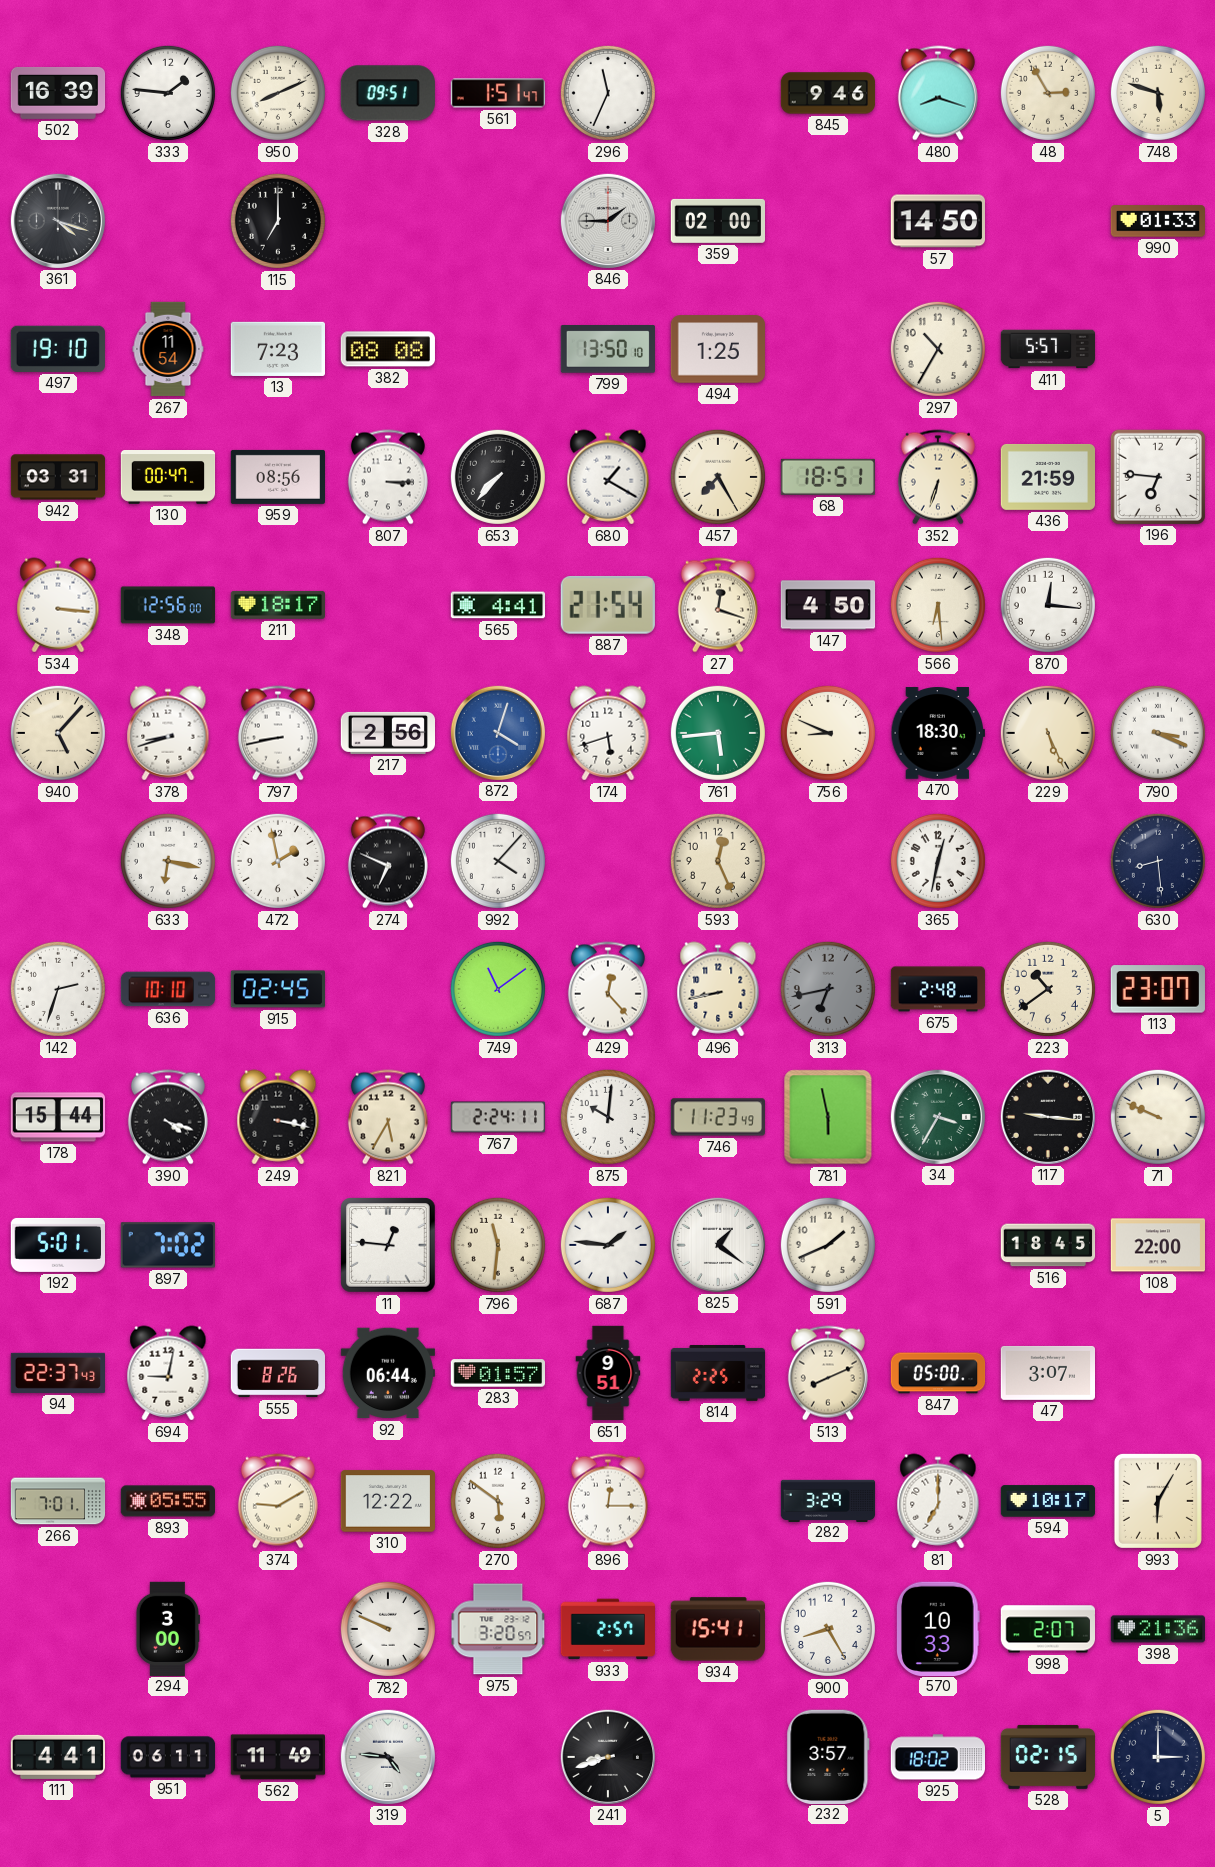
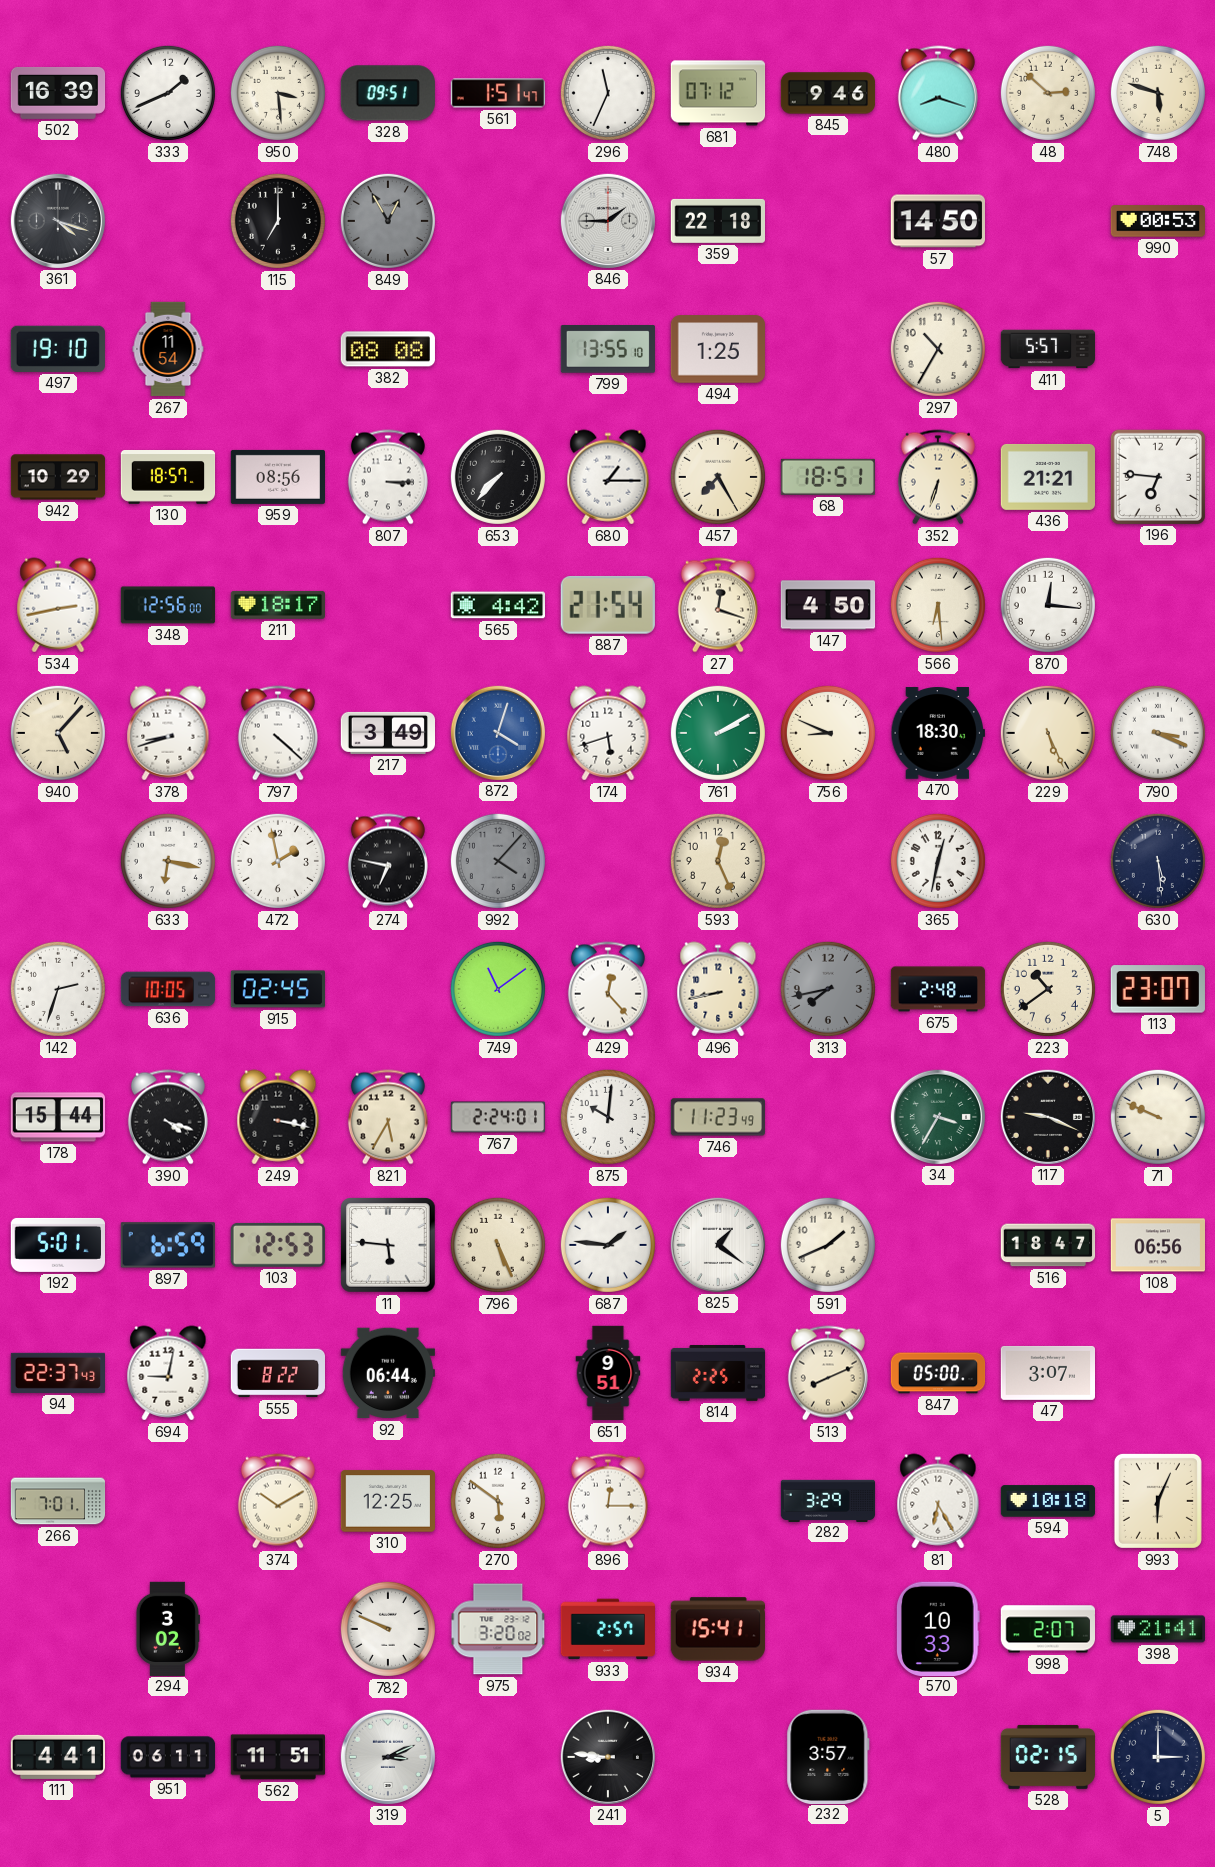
333: 1:46 -> 1:41 (168, 93)
950: 8:11 -> 3:29 (278, 93)
681: none -> 07:12 (718, 93)
48: 2:55 -> 2:52 (1048, 93)
849: none -> 12:55 (388, 221)
359: 02:00 -> 22:18 (718, 221)
990: 01:33 -> 00:53 (1157, 221)
13: 7:23 -> none (277, 349)
799: 13:50 -> 13:55 (608, 350)
942: 03:31 -> 10:29 (58, 477)
130: 00:47 -> 18:57 (168, 478)
680: 1:20 -> 1:15 (608, 477)
436: 21:59 -> 21:21 (1047, 477)
534: 3:16 -> 2:43 (58, 605)
565: 4:41 -> 4:42 (497, 605)
797: 8:43 -> 4:22 (278, 733)
217: 2:56 -> 3:49 (387, 733)
761: 5:44 -> 2:10 (718, 733)
274: 6:49 -> 6:47 (388, 861)
992 dial: white -> grey (498, 861)
630: 8:29 -> 5:29 (1158, 861)
636: 10:10 -> 10:05 (168, 989)
313: 6:43 -> 7:43 (828, 989)
767: 2:24:11 -> 2:24:01 (498, 1117)
781: 5:58 -> none (828, 1117)
117: 9:16 -> 9:19 (1047, 1116)
897: 7:02 -> 6:59 (168, 1245)
103: none -> 12:53 (278, 1245)
11: 12:46 -> 5:46 (389, 1246)
796: 11:31 -> 5:26 (498, 1245)
516: 18:45 -> 18:47 (1048, 1245)
108: 22:00 -> 06:56 (1157, 1245)
555: 8:26 -> 8:22 (278, 1373)
283: 01:57 -> none (497, 1373)
893: 05:55 -> none (167, 1501)
374: 9:10 -> 10:10 (278, 1501)
310: 12:22 -> 12:25 (387, 1501)
81: 7:00 -> 6:25 (938, 1501)
594: 10:17 -> 10:18 (1047, 1501)
993: 6:05 -> 6:04 (1158, 1501)
294: 3:00 -> 3:02 (167, 1628)
975: 3:20:57 -> 3:20:02 (498, 1629)
900: 8:25 -> none (828, 1629)
398: 21:36 -> 21:41 (1157, 1629)
562: 11:49 -> 11:51 (277, 1757)
319: 4:46 -> 3:11 (387, 1756)
241: 8:42 -> 8:46 (607, 1756)
925: 18:02 -> none (937, 1757)
